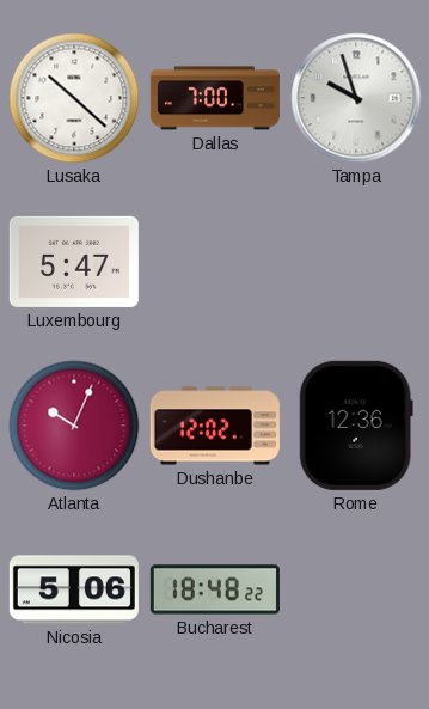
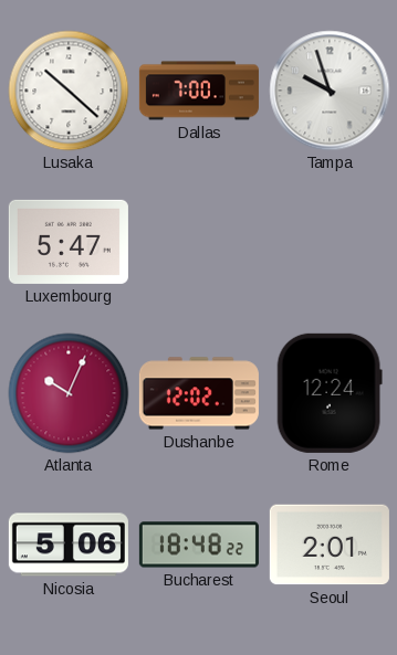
Rome: 12:36 -> 12:24 (330, 393)
Seoul: none -> 2:01 (330, 545)
